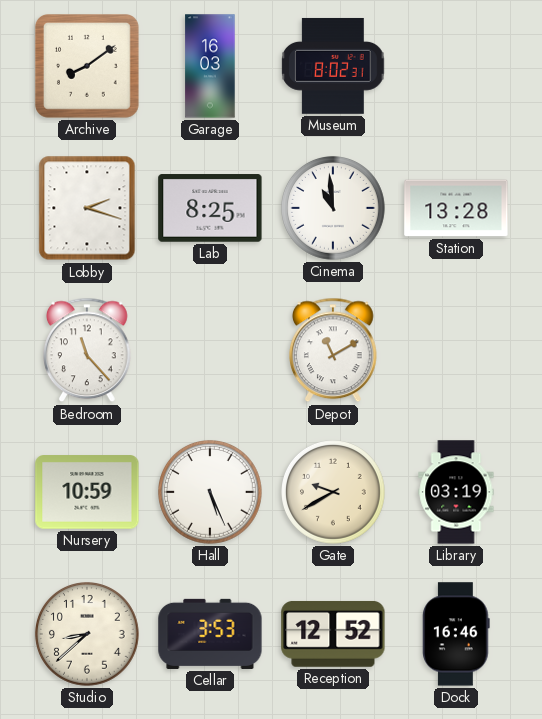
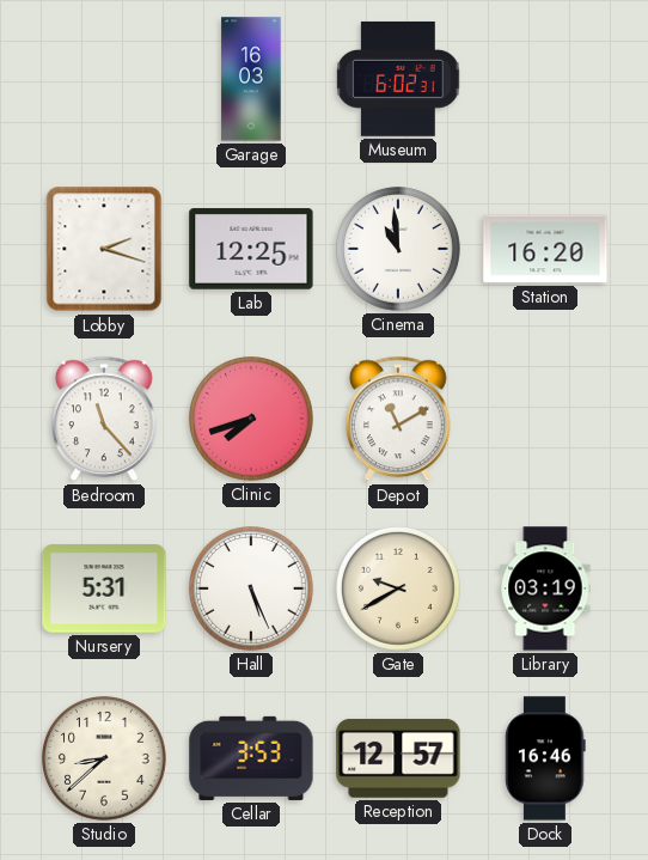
Archive: 8:09 -> none (88, 67)
Museum: 8:02 -> 6:02 (398, 79)
Lab: 8:25 -> 12:25 (251, 249)
Station: 13:28 -> 16:20 (545, 249)
Clinic: none -> 7:42 (252, 420)
Nursery: 10:59 -> 5:31 (104, 588)
Reception: 12:52 -> 12:57 (398, 758)
